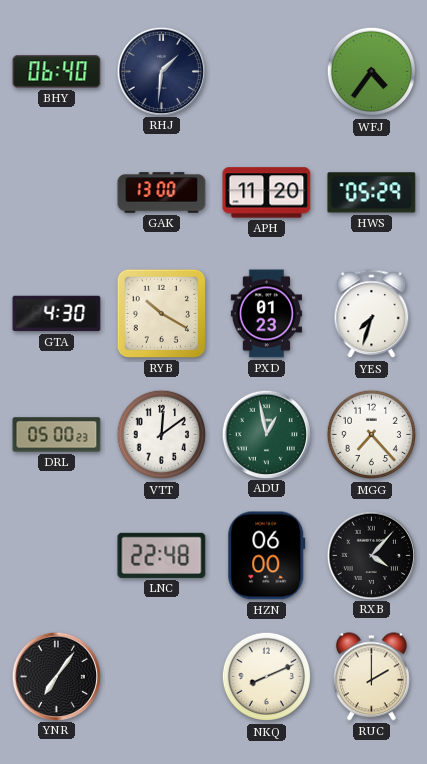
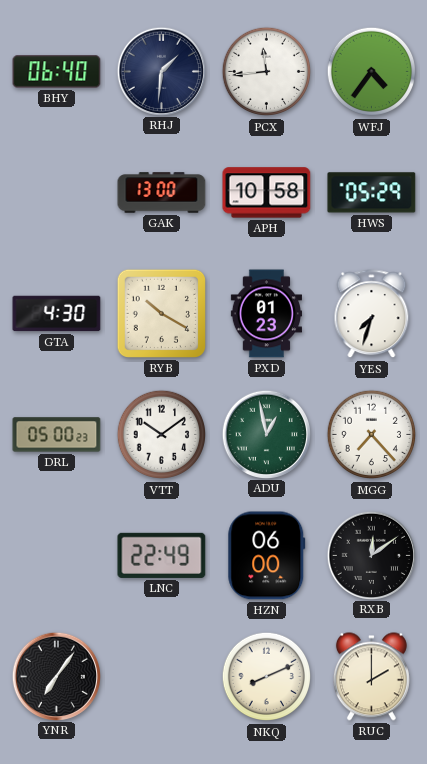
PCX: none -> 11:44 (267, 72)
APH: 11:20 -> 10:58 (267, 193)
VTT: 12:09 -> 10:09 (162, 435)
LNC: 22:48 -> 22:49 (162, 555)
RXB: 4:07 -> 12:09 (371, 555)
